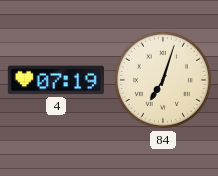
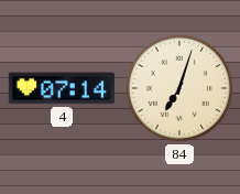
4: 07:19 -> 07:14 (62, 88)
